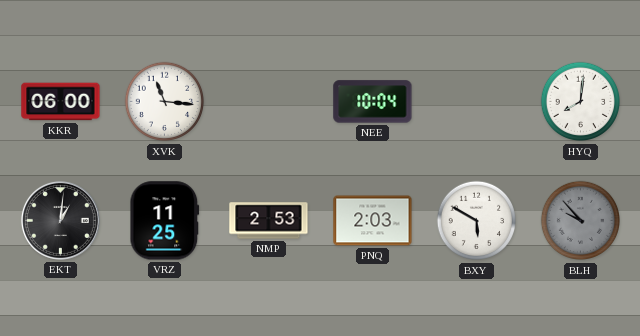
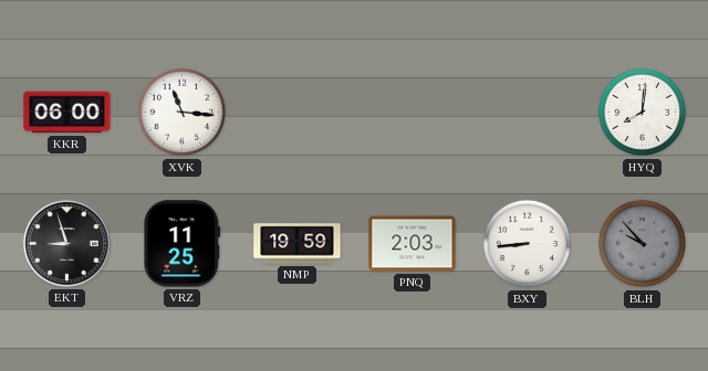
NEE: 10:04 -> none (373, 102)
EKT: 1:01 -> 8:57 (66, 243)
NMP: 2:53 -> 19:59 (298, 244)
BXY: 5:50 -> 8:44 (528, 244)
